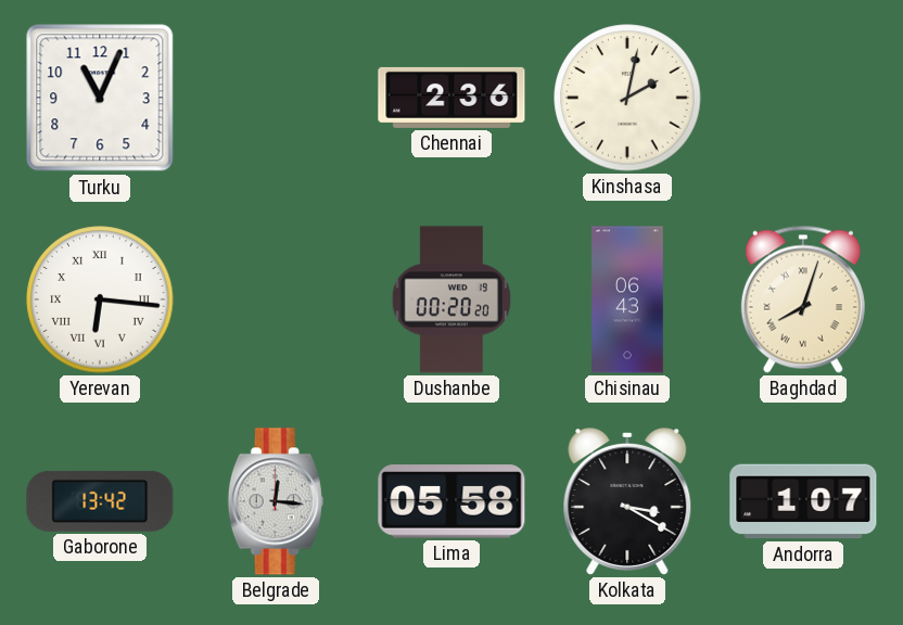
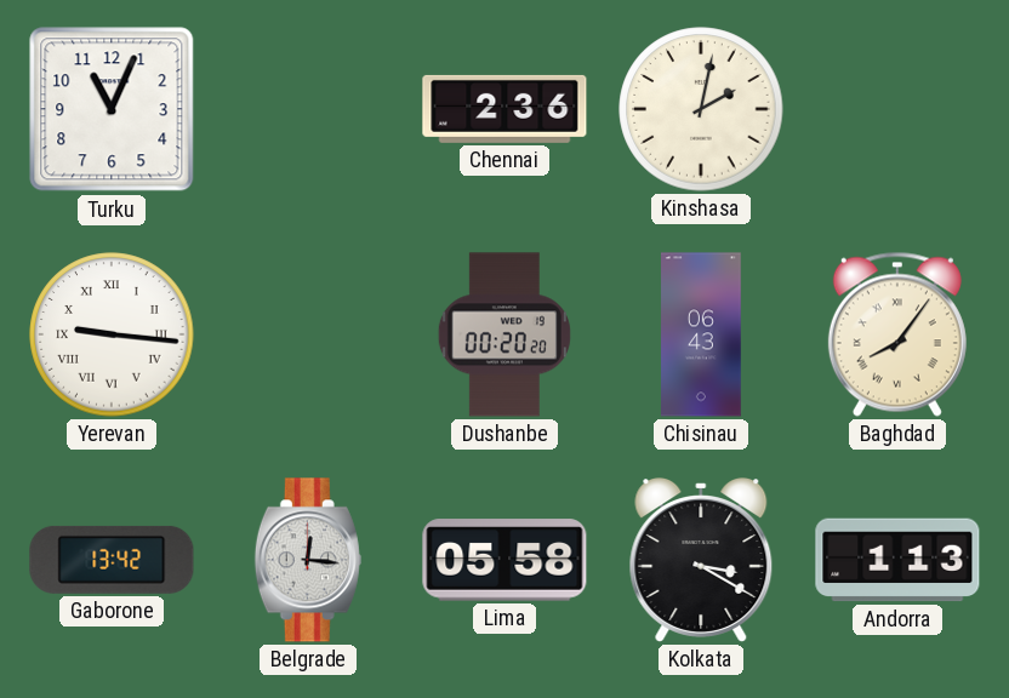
Yerevan: 6:16 -> 9:16 (112, 334)
Baghdad: 8:03 -> 8:06 (897, 334)
Andorra: 1:07 -> 1:13 (897, 560)
